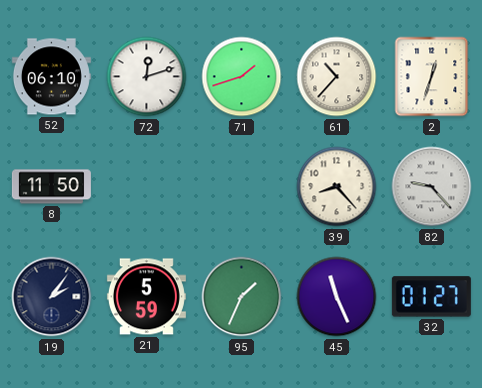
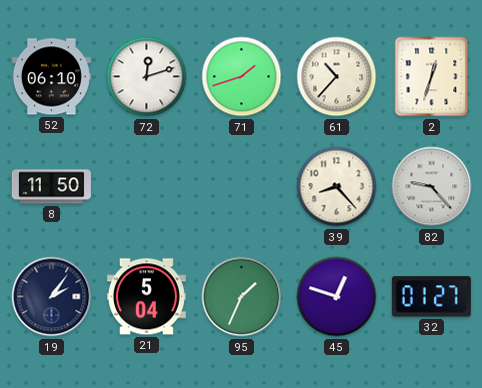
21: 5:59 -> 5:04 (146, 297)
45: 11:26 -> 12:48 (337, 297)
